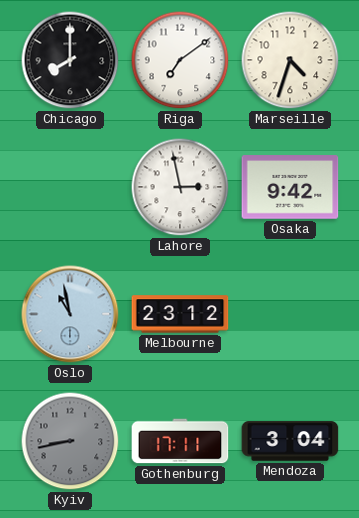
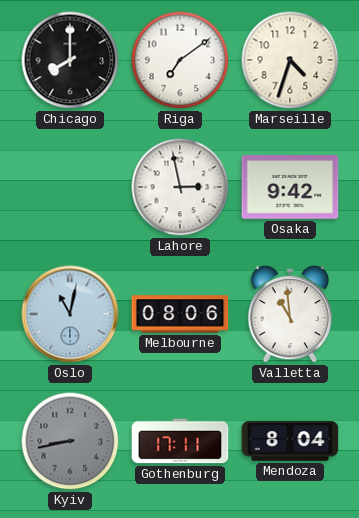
Oslo: 10:58 -> 11:02 (70, 314)
Melbourne: 23:12 -> 08:06 (180, 314)
Valletta: none -> 10:59 (289, 314)
Mendoza: 3:04 -> 8:04 (290, 441)
